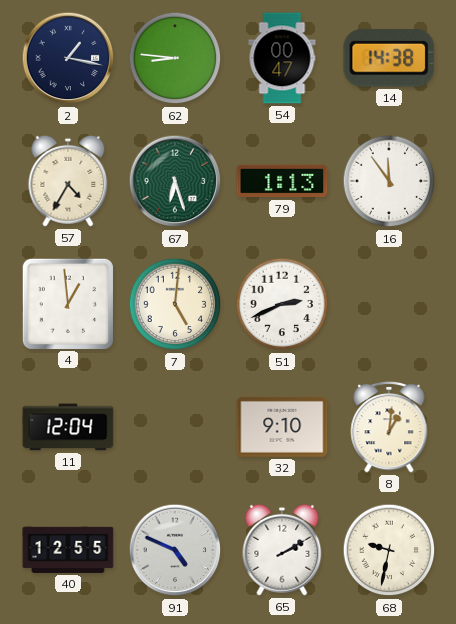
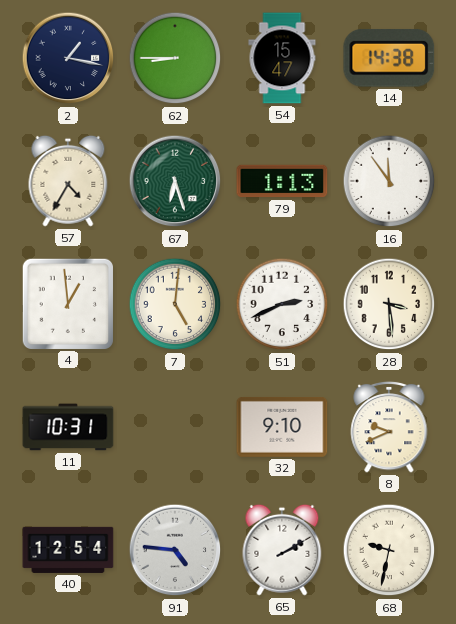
62: 8:46 -> 8:45 (175, 58)
54: 00:47 -> 15:47 (282, 58)
28: none -> 3:29 (389, 304)
11: 12:04 -> 10:31 (68, 427)
8: 1:01 -> 9:41 (389, 427)
40: 12:55 -> 12:54 (68, 550)
91: 4:49 -> 4:46 (175, 550)
